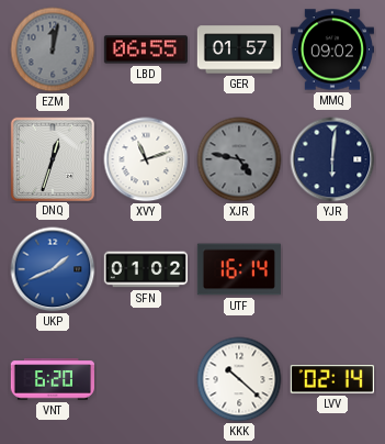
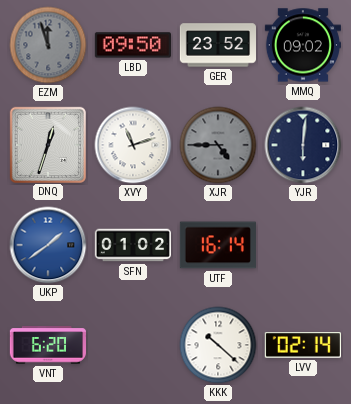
EZM: 12:02 -> 11:57 (48, 45)
LBD: 06:55 -> 09:50 (133, 45)
GER: 01:57 -> 23:52 (217, 45)
XJR: 4:47 -> 4:45 (218, 145)
UKP: 1:41 -> 1:39 (48, 245)
